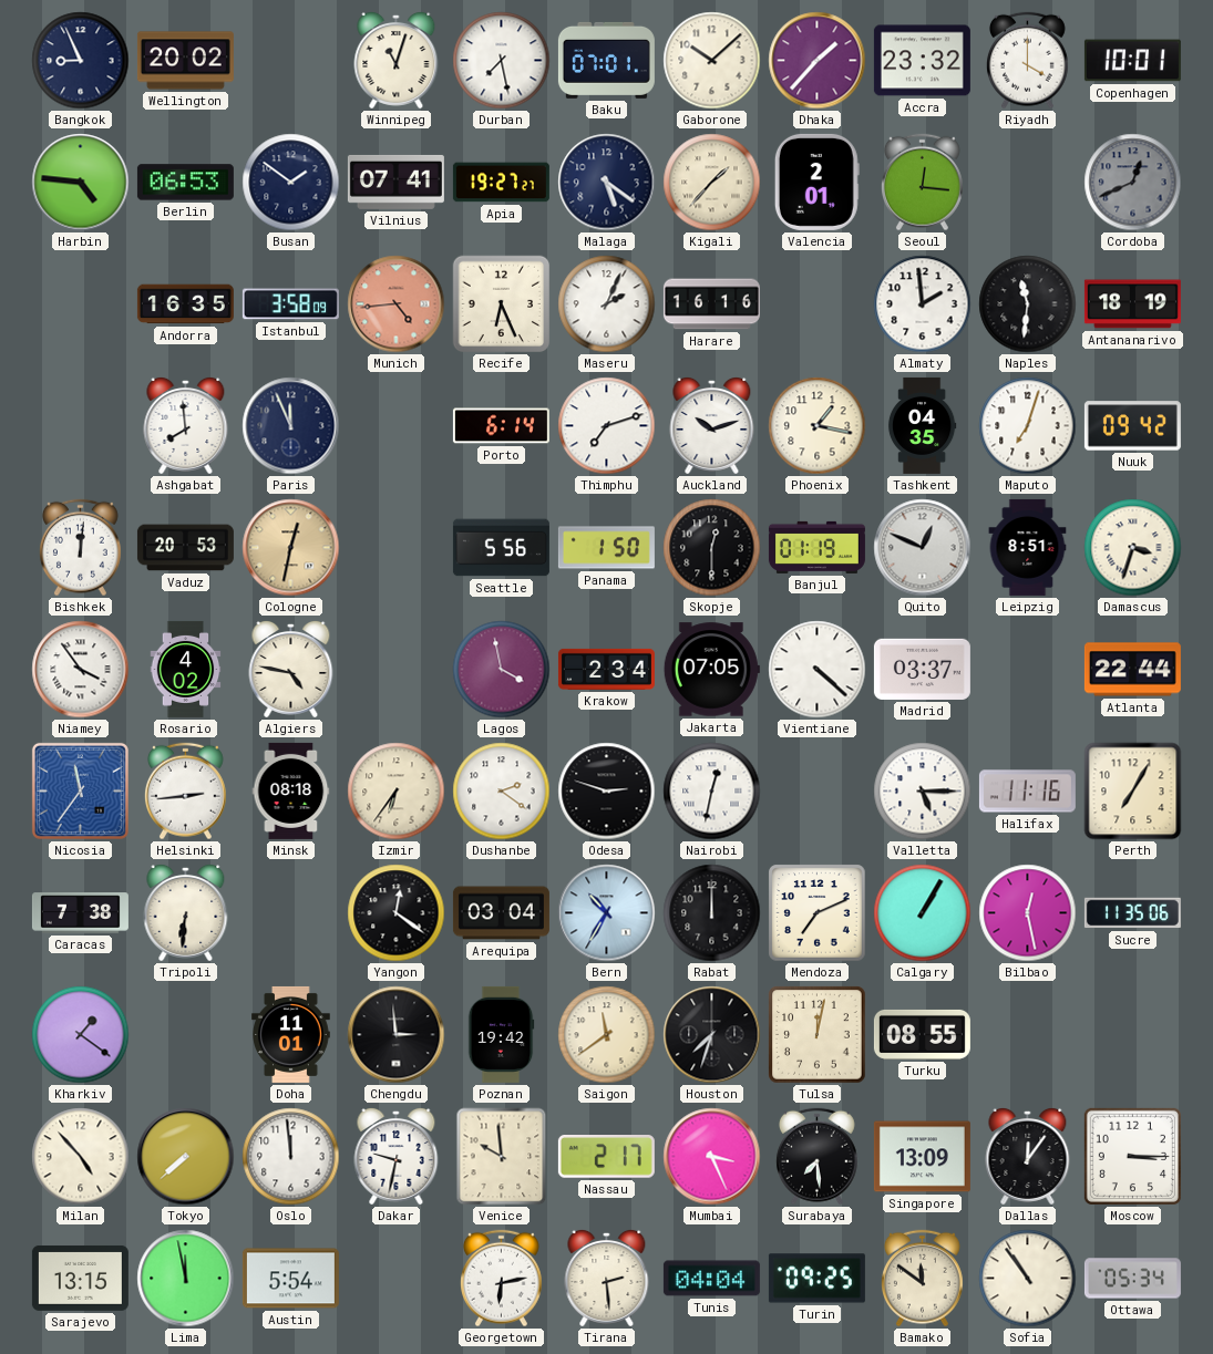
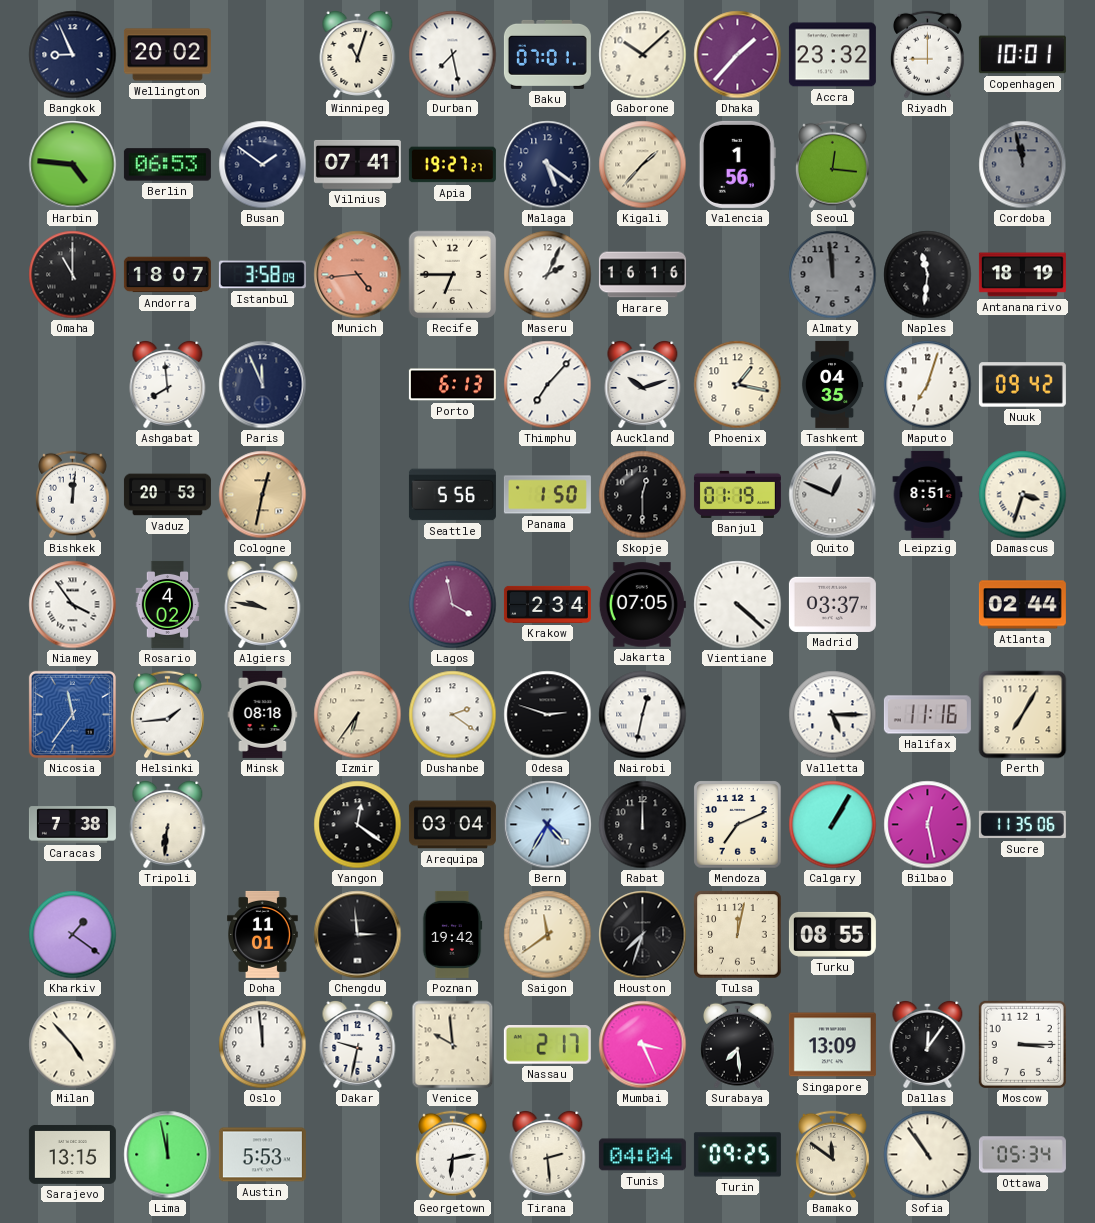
Riyadh: 4:00 -> 9:00 (927, 55)
Valencia: 2:01 -> 1:56 (737, 164)
Cordoba: 12:41 -> 11:58 (1023, 165)
Omaha: none -> 11:00 (73, 275)
Andorra: 16:35 -> 18:07 (167, 275)
Recife: 6:26 -> 6:45 (453, 275)
Almaty: 1:59 -> 11:59 (833, 275)
Almaty dial: white -> grey (833, 275)
Porto: 6:14 -> 6:13 (452, 385)
Thimphu: 7:12 -> 7:07 (548, 385)
Algiers: 4:47 -> 9:47 (263, 604)
Atlanta: 22:44 -> 02:44 (1022, 605)
Helsinki: 2:44 -> 1:44 (167, 715)
Bern: 10:35 -> 4:35 (548, 825)
Tokyo: 7:38 -> none (186, 1157)
Austin: 5:54 -> 5:53 (262, 1155)
